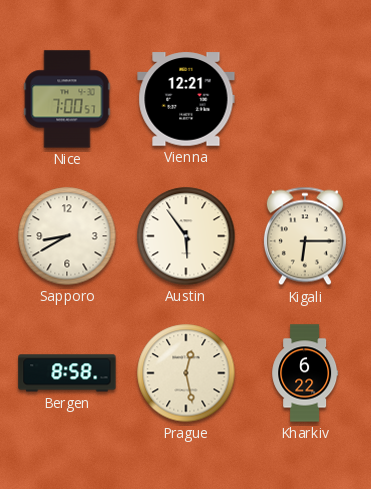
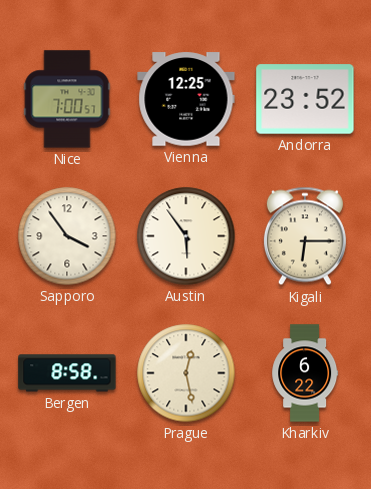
Vienna: 12:21 -> 12:25 (186, 99)
Andorra: none -> 23:52 (305, 99)
Sapporo: 8:40 -> 3:54 (67, 236)
